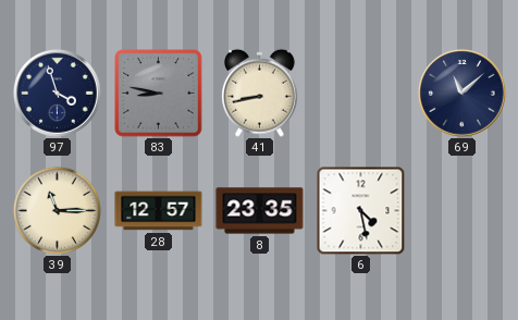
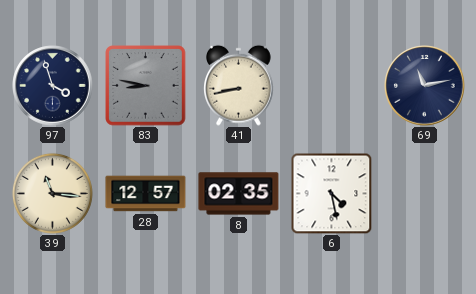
69: 11:08 -> 11:13 (425, 86)
39: 11:15 -> 11:16 (52, 193)
8: 23:35 -> 02:35 (239, 194)
